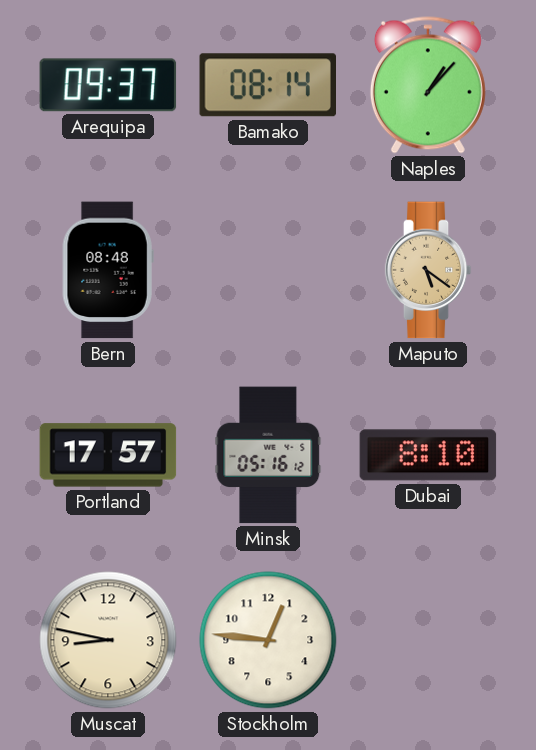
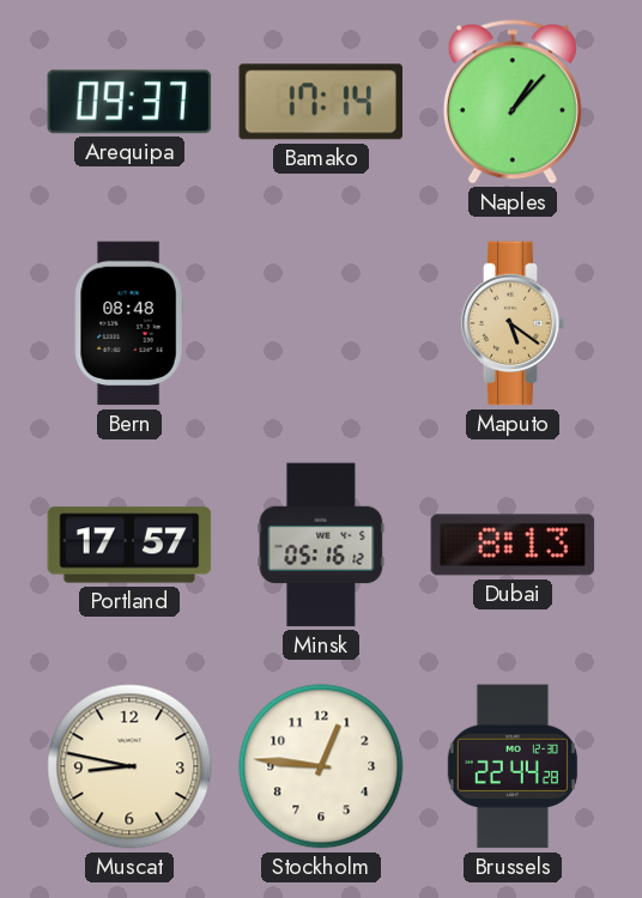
Bamako: 08:14 -> 17:14 (320, 102)
Dubai: 8:10 -> 8:13 (513, 545)
Brussels: none -> 22:44 (513, 766)
